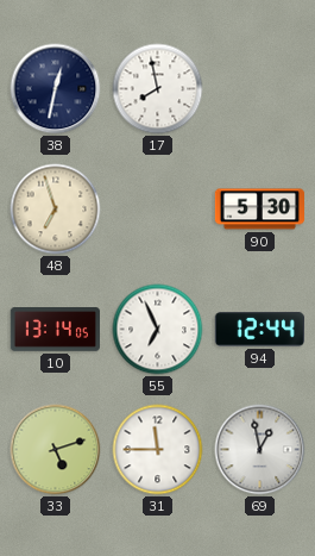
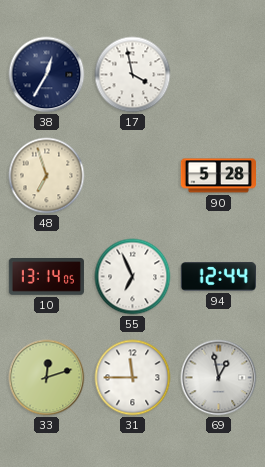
38: 12:32 -> 12:35 (47, 75)
17: 7:58 -> 3:58 (133, 75)
90: 5:30 -> 5:28 (218, 176)
33: 5:12 -> 12:12 (47, 378)
